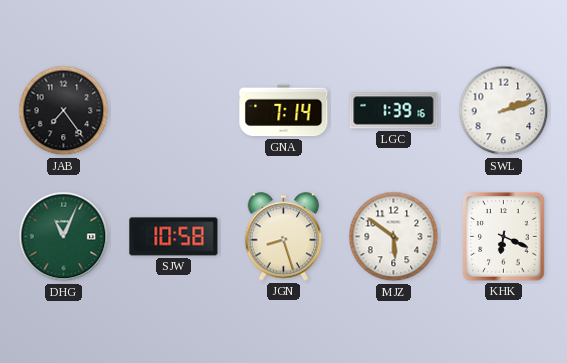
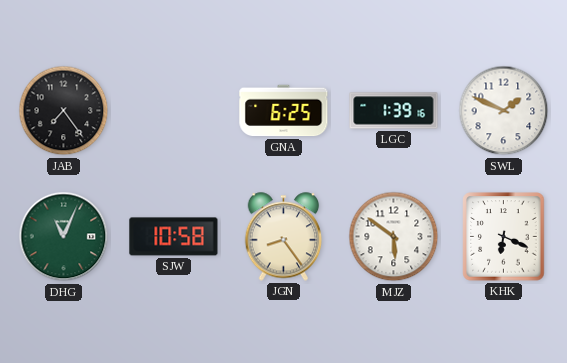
GNA: 7:14 -> 6:25 (284, 111)
SWL: 2:12 -> 1:49 (504, 111)
JGN: 8:27 -> 8:24 (284, 237)
